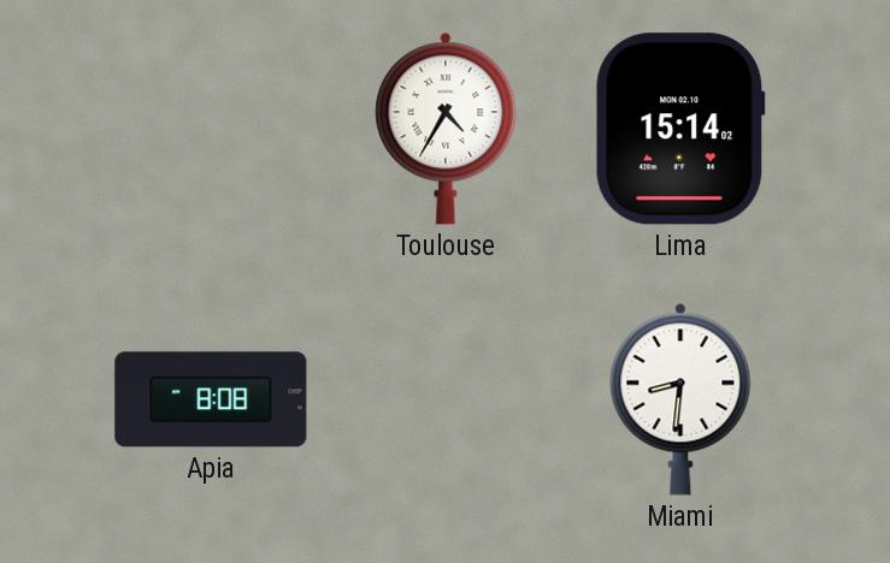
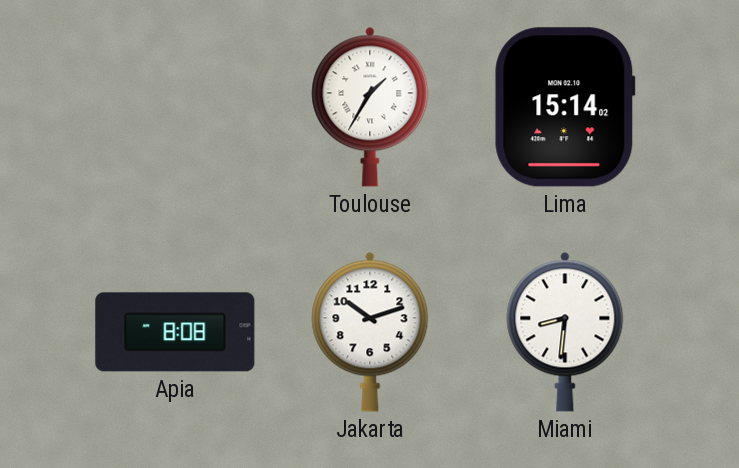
Toulouse: 4:35 -> 1:35 (370, 107)
Jakarta: none -> 10:12 (370, 332)
